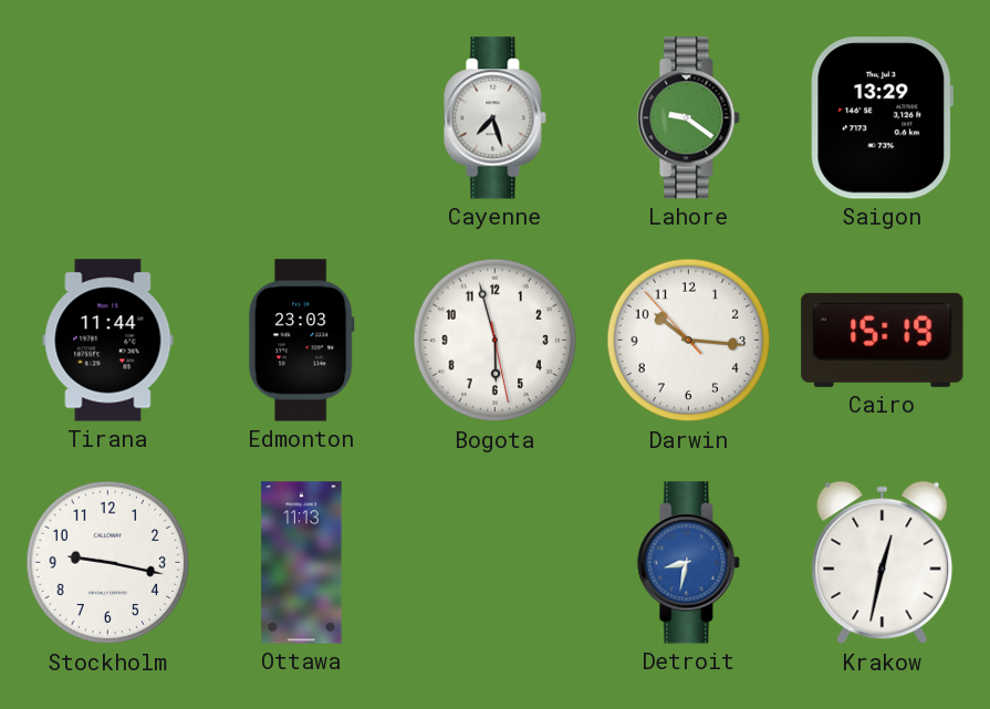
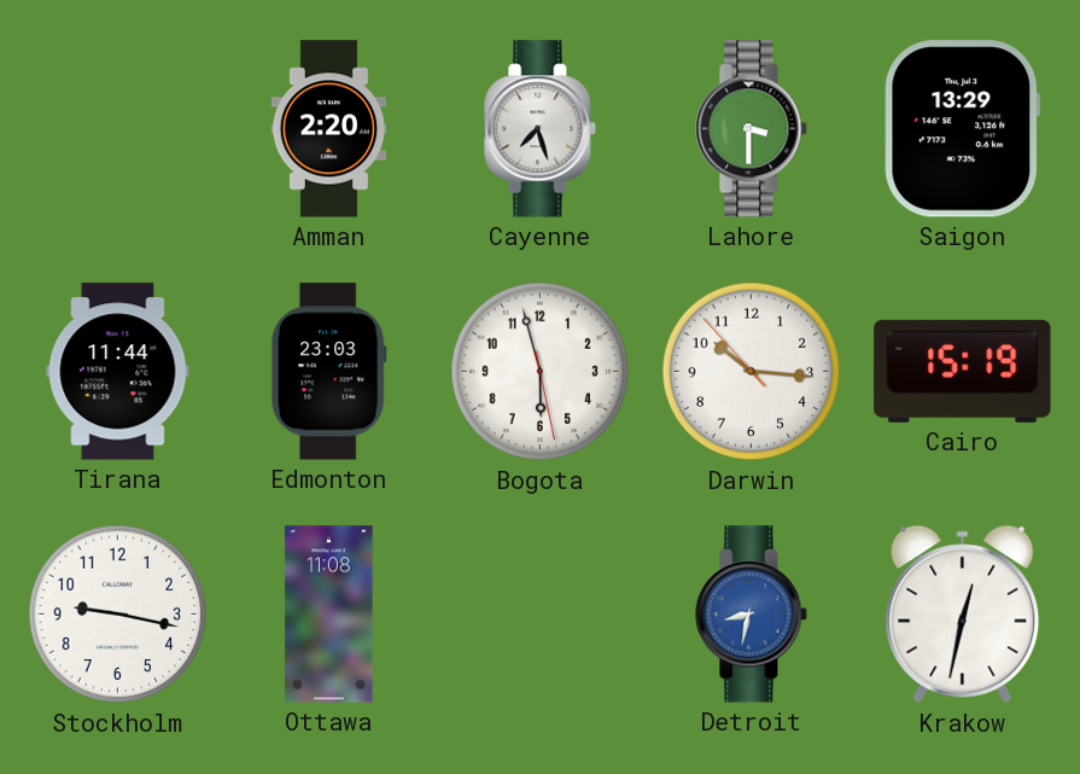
Amman: none -> 2:20 (329, 129)
Lahore: 9:21 -> 3:30 (752, 129)
Ottawa: 11:13 -> 11:08 (329, 615)
